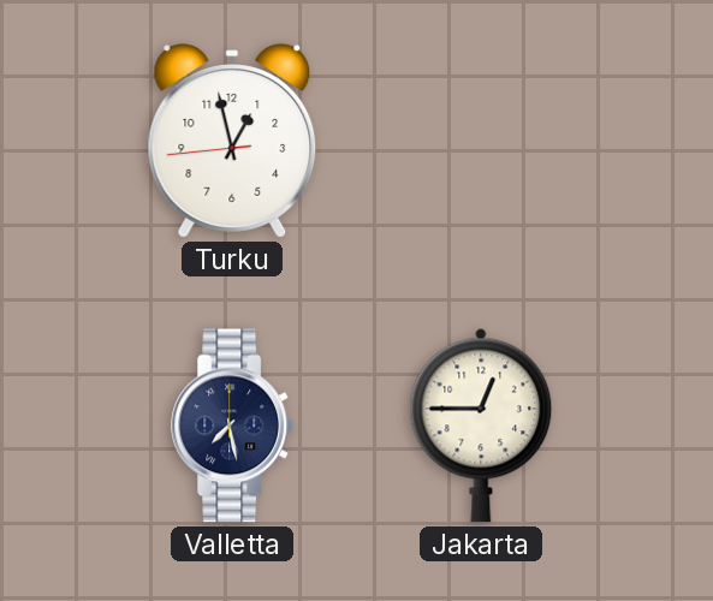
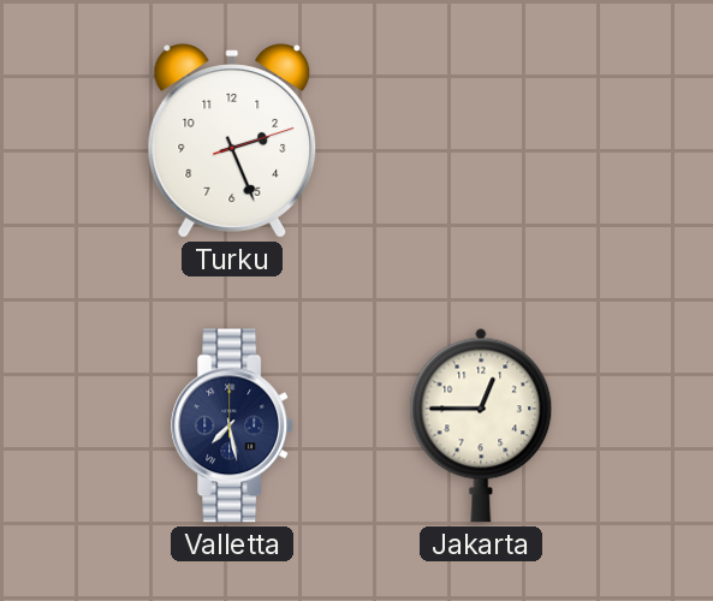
Turku: 12:57 -> 2:26 (232, 141)
